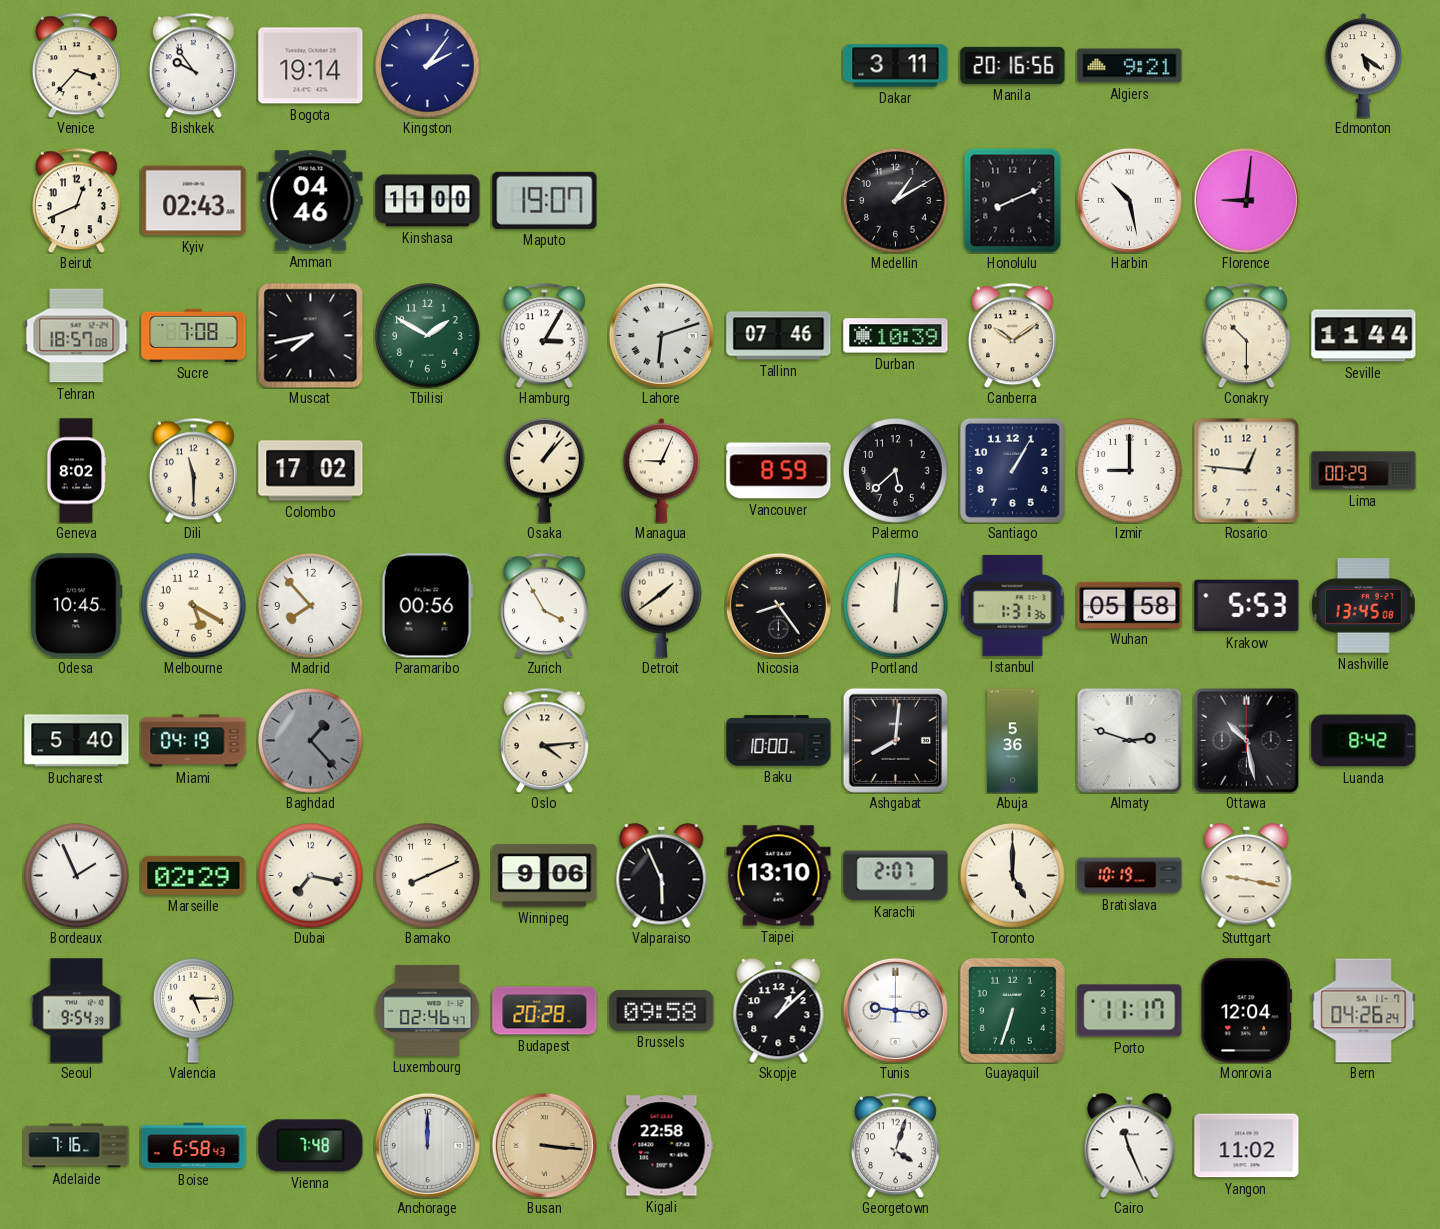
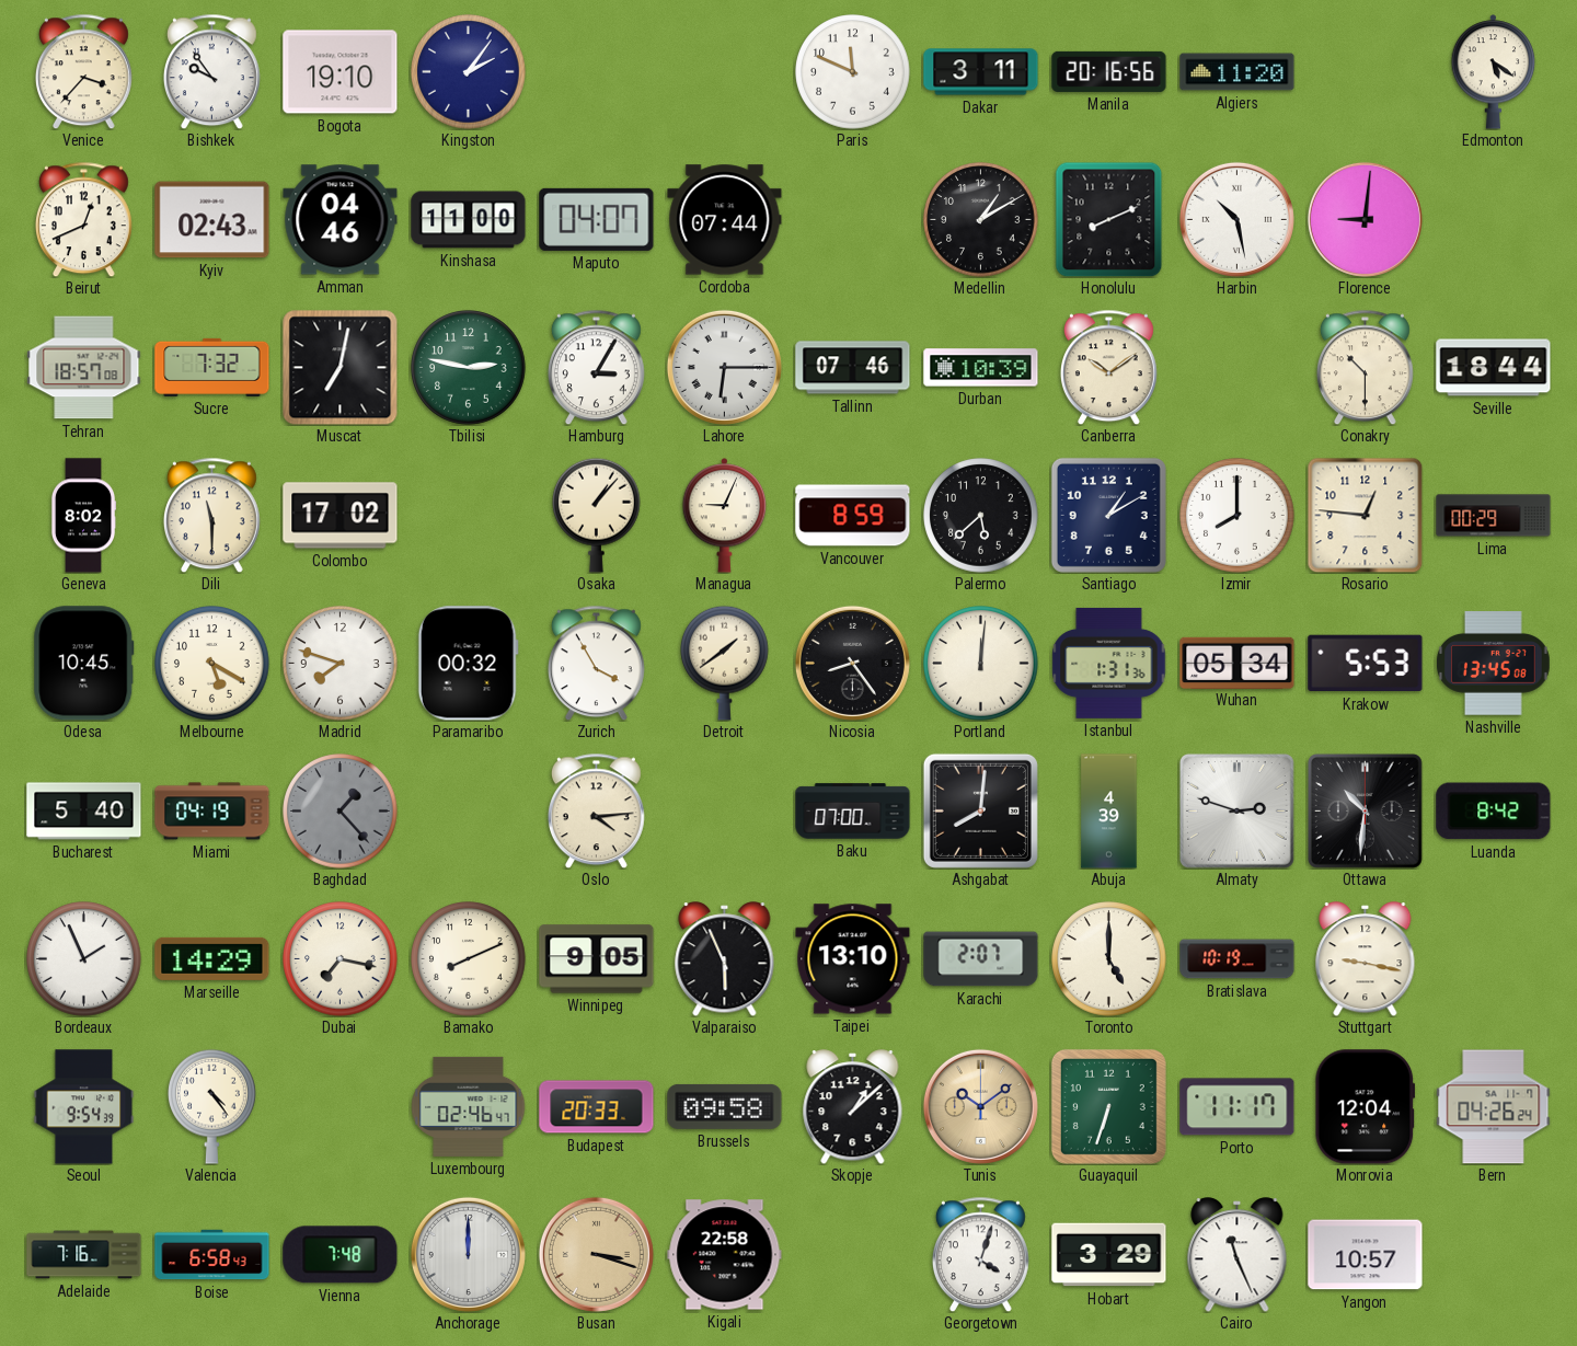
Bogota: 19:14 -> 19:10 (341, 72)
Paris: none -> 11:49 (853, 72)
Algiers: 9:21 -> 11:20 (1238, 72)
Maputo: 19:07 -> 04:07 (597, 219)
Cordoba: none -> 07:44 (725, 220)
Sucre: 7:08 -> 7:32 (212, 367)
Muscat: 7:43 -> 7:02 (339, 367)
Tbilisi: 1:50 -> 2:47 (469, 368)
Lahore: 6:12 -> 6:15 (724, 367)
Seville: 11:44 -> 18:44 (1494, 368)
Santiago: 1:05 -> 1:10 (1108, 515)
Izmir: 9:00 -> 8:00 (1238, 516)
Madrid: 7:53 -> 7:48 (341, 664)
Paramaribo: 00:56 -> 00:32 (468, 664)
Wuhan: 05:58 -> 05:34 (1238, 663)
Baku: 10:00 -> 07:00 (853, 812)
Abuja: 5:36 -> 4:39 (1109, 812)
Ottawa: 10:28 -> 10:31 (1365, 810)
Marseille: 02:29 -> 14:29 (212, 958)
Winnipeg: 9:06 -> 9:05 (597, 959)
Valencia: 5:15 -> 4:24 (212, 1106)
Budapest: 20:28 -> 20:33 (597, 1107)
Tunis: 9:16 -> 10:09 (980, 1106)
Tunis dial: white -> champagne (980, 1106)
Busan: 3:16 -> 3:18 (596, 1254)
Hobart: none -> 3:29 (1109, 1255)
Yangon: 11:02 -> 10:57 (1366, 1255)
